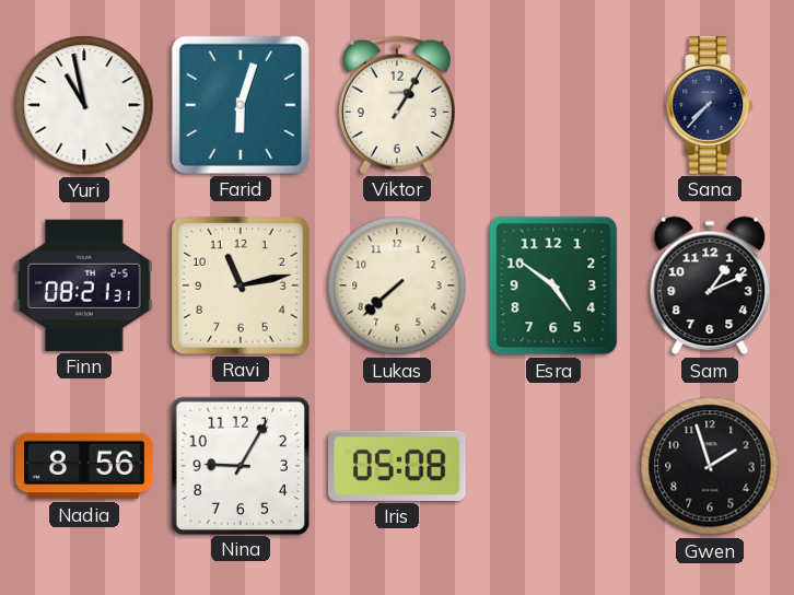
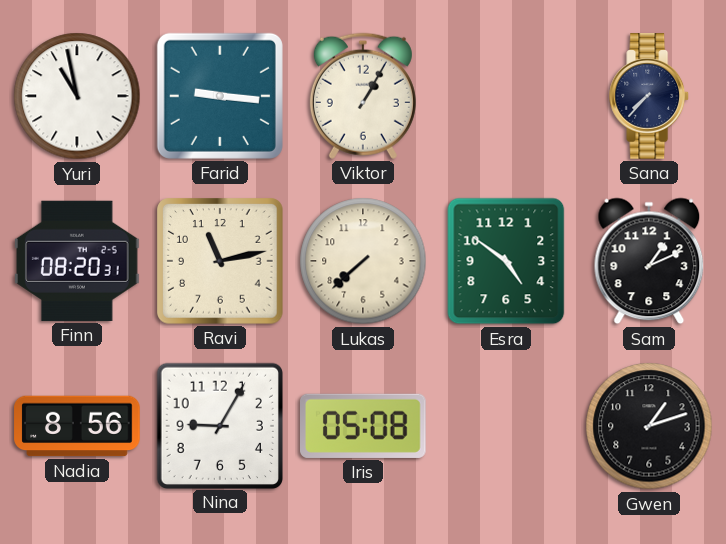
Farid: 6:03 -> 9:16 (220, 96)
Finn: 08:21 -> 08:20 (78, 261)
Gwen: 1:57 -> 1:12 (649, 426)
